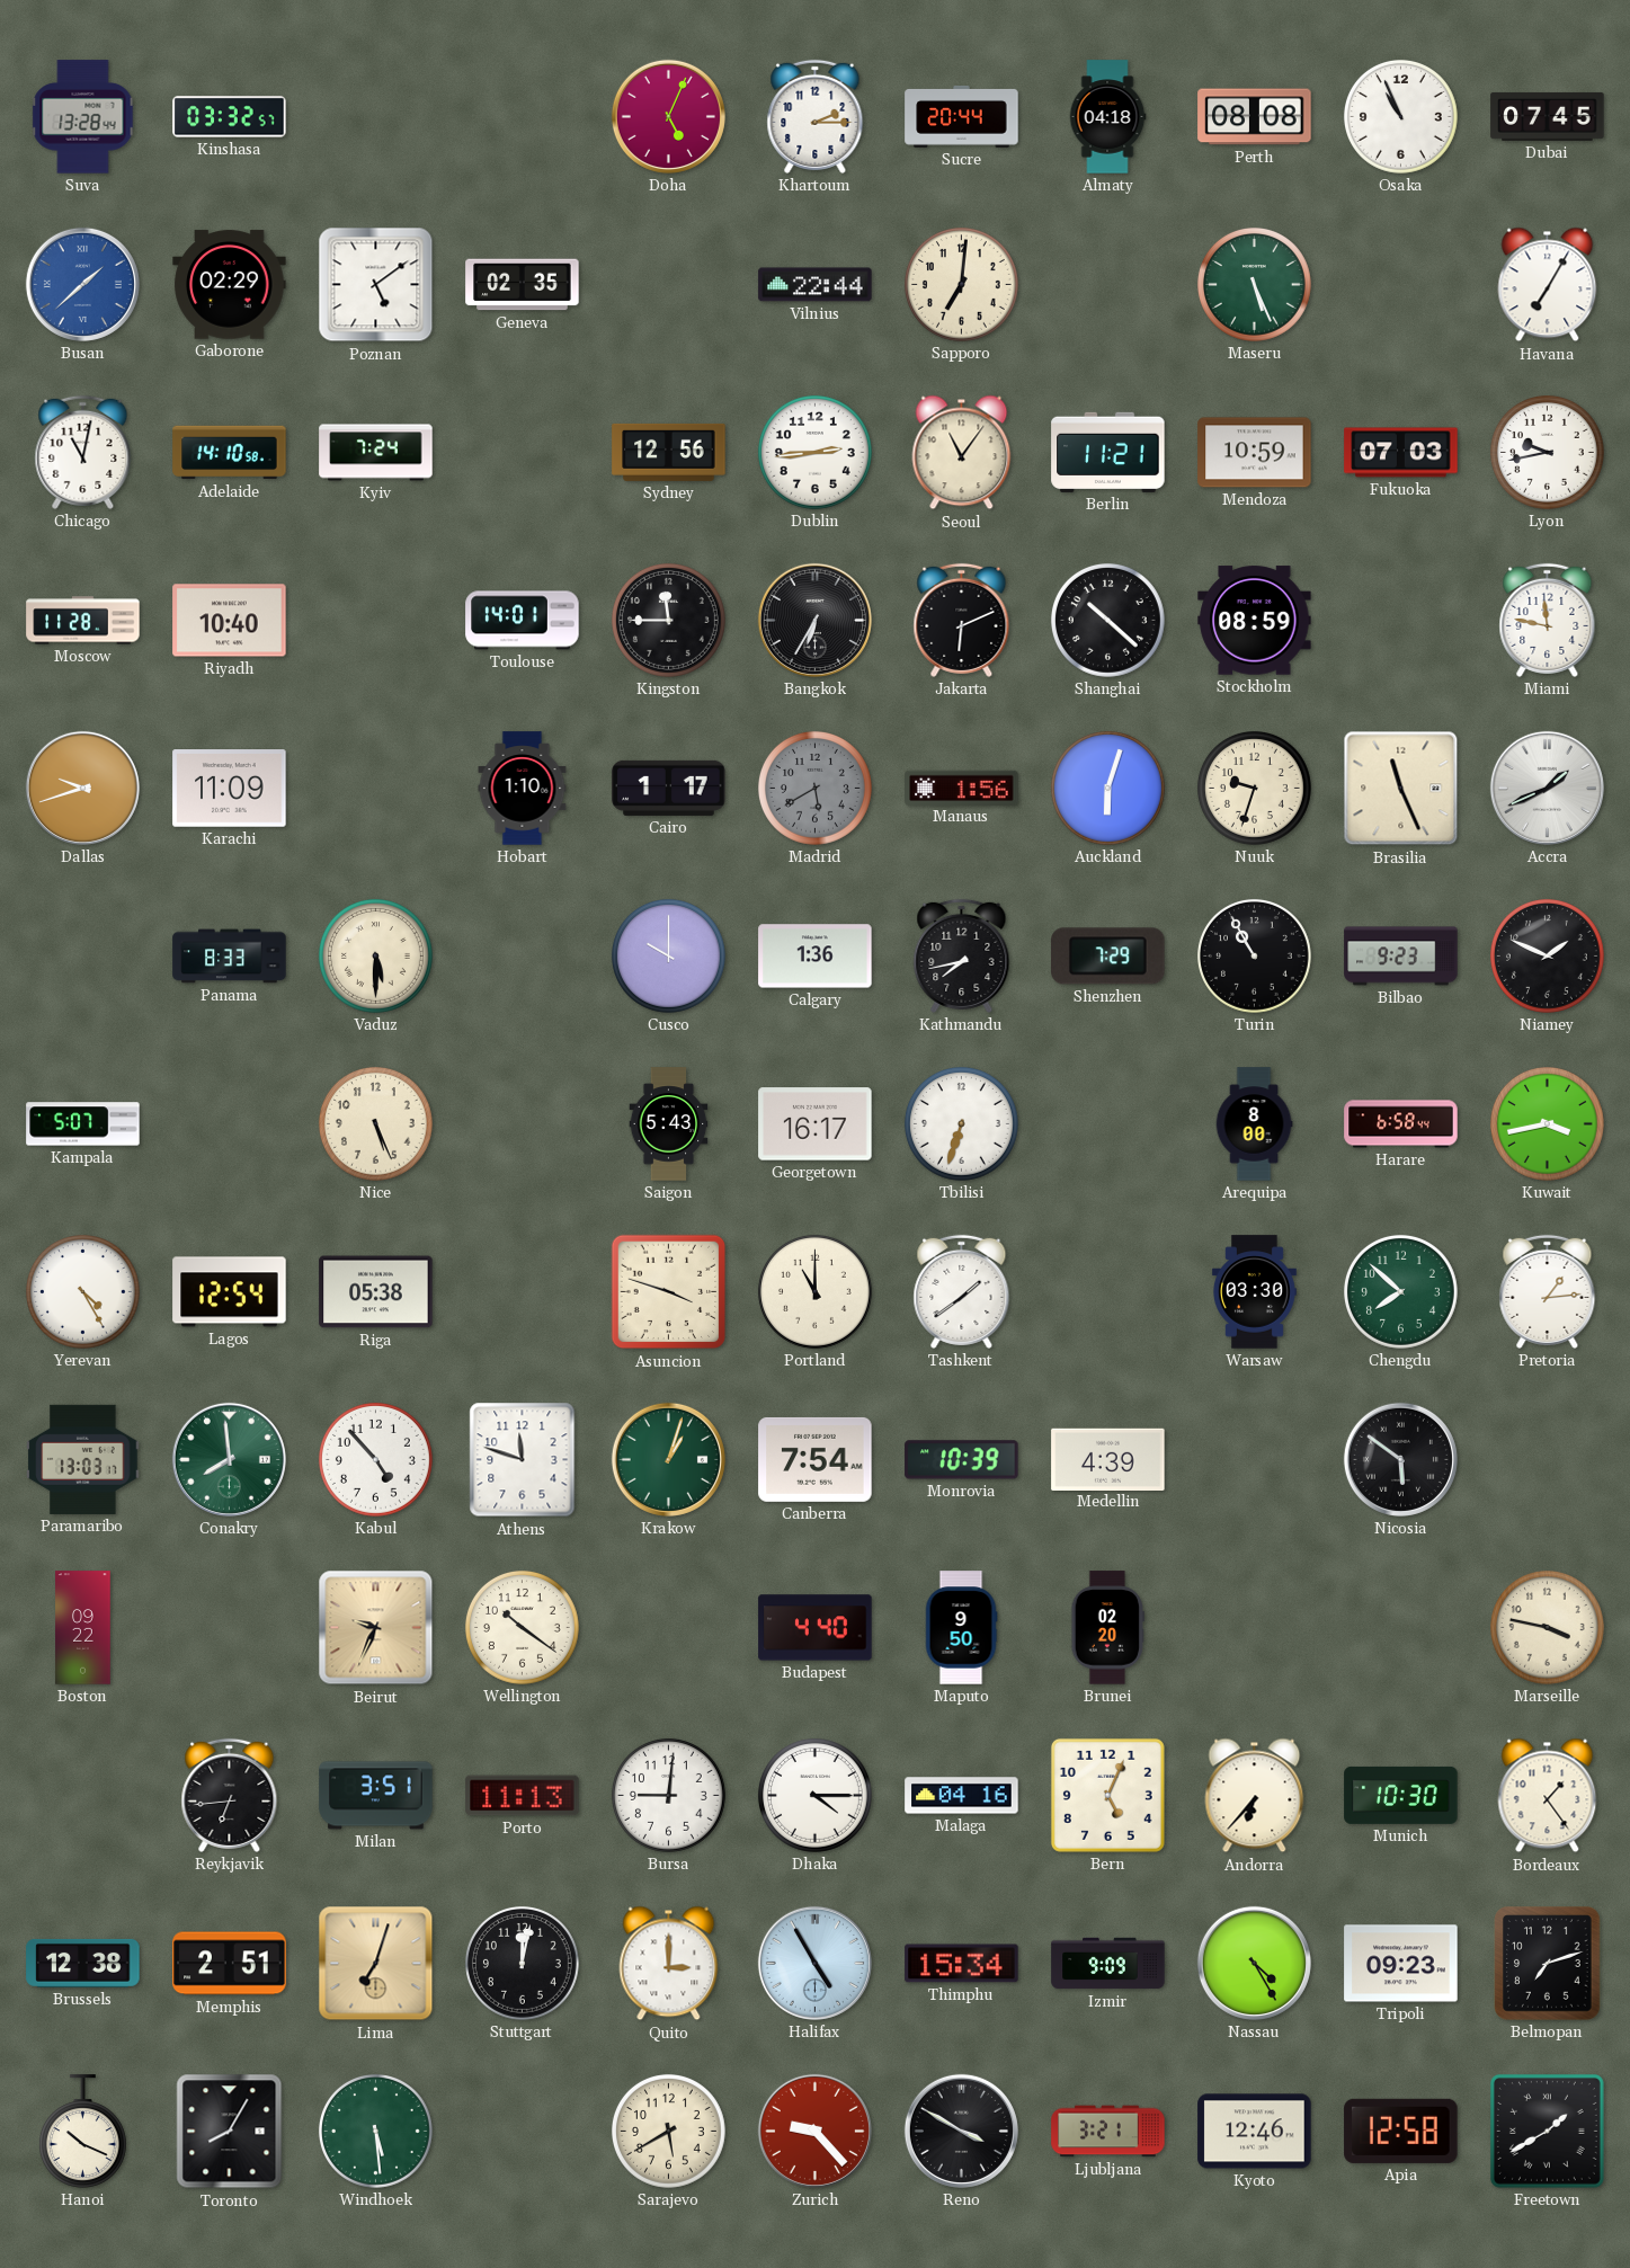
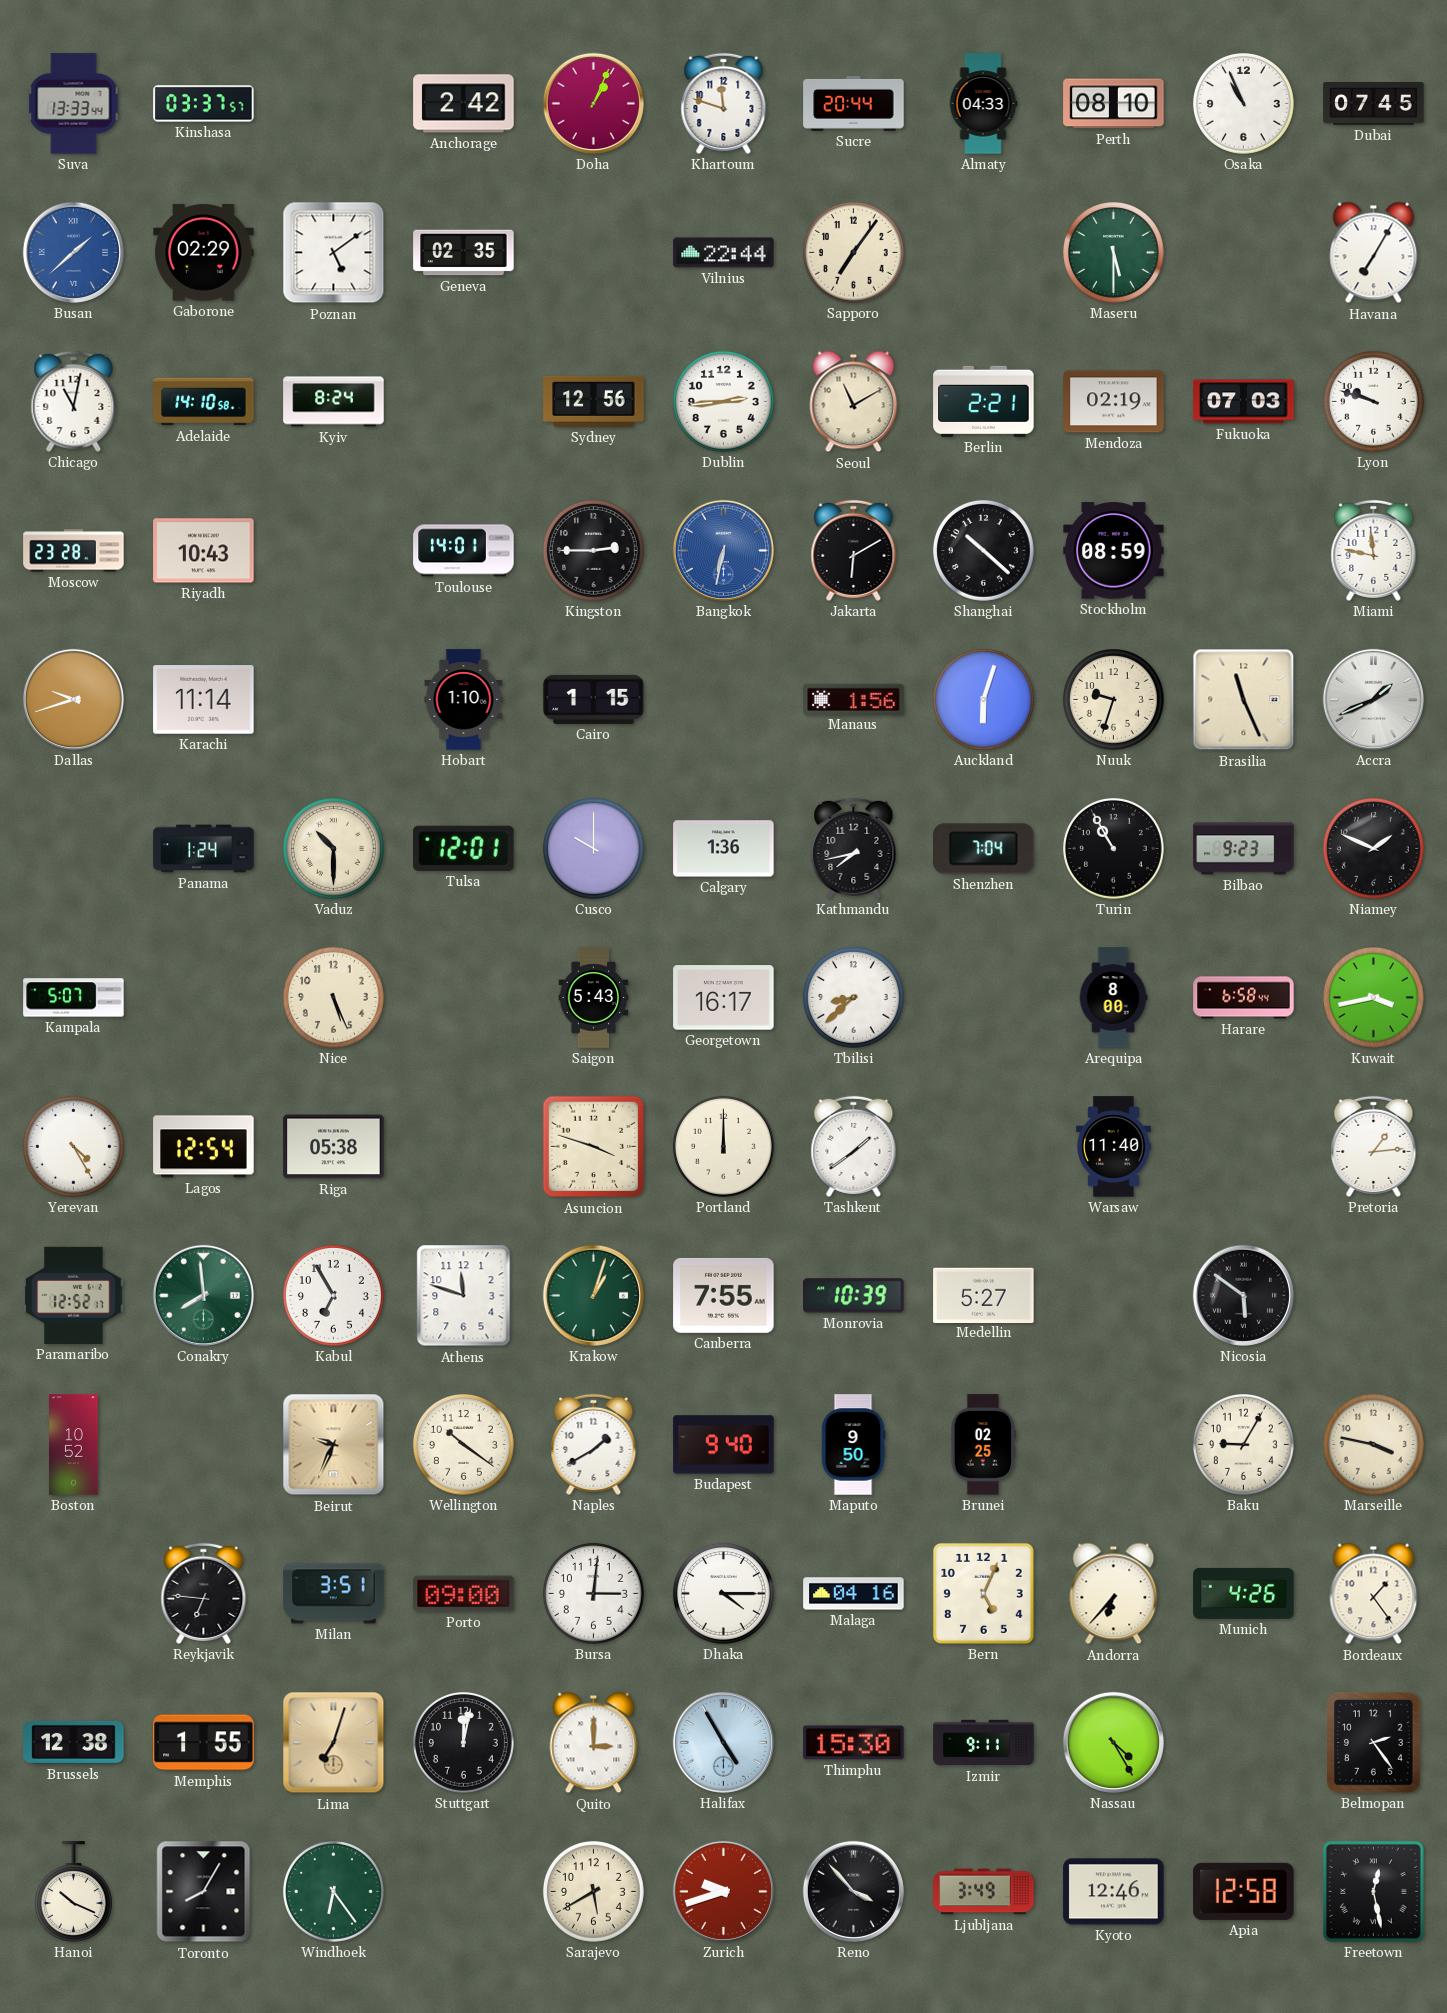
Suva: 13:28 -> 13:33 (74, 104)
Kinshasa: 03:32 -> 03:37 (204, 104)
Anchorage: none -> 2:42 (464, 104)
Doha: 5:04 -> 1:04 (593, 103)
Khartoum: 2:15 -> 11:48 (724, 103)
Almaty: 04:18 -> 04:33 (983, 104)
Perth: 08:08 -> 08:10 (1114, 104)
Sapporo: 7:01 -> 7:06 (853, 252)
Maseru: 5:26 -> 5:30 (1113, 252)
Kyiv: 7:24 -> 8:24 (334, 402)
Seoul: 11:06 -> 11:10 (854, 402)
Berlin: 11:21 -> 2:21 (984, 401)
Mendoza: 10:59 -> 02:19 (1114, 402)
Lyon: 9:43 -> 9:48 (1373, 401)
Moscow: 11:28 -> 23:28 (74, 551)
Riyadh: 10:40 -> 10:43 (204, 551)
Kingston: 11:45 -> 2:45 (593, 550)
Bangkok: 6:35 -> 6:32 (723, 550)
Bangkok dial: black -> blue (723, 550)
Jakarta: 6:11 -> 6:10 (854, 550)
Karachi: 11:09 -> 11:14 (204, 700)
Cairo: 1:17 -> 1:15 (594, 699)
Madrid: 5:40 -> none (814, 788)
Panama: 8:33 -> 1:24 (204, 849)
Vaduz: 5:30 -> 10:30 (333, 848)
Tulsa: none -> 12:01 (464, 848)
Shenzhen: 7:29 -> 7:04 (984, 849)
Tbilisi: 6:33 -> 8:38 (853, 997)
Portland: 11:00 -> 12:00 (723, 1146)
Warsaw: 03:30 -> 11:40 (1113, 1147)
Chengdu: 7:52 -> none (1400, 1291)
Paramaribo: 13:03 -> 12:52 (74, 1295)
Kabul: 4:53 -> 6:55 (333, 1295)
Canberra: 7:54 -> 7:55 (724, 1295)
Medellin: 4:39 -> 5:27 (984, 1295)
Boston: 09:22 -> 10:52 (74, 1445)
Naples: none -> 1:40 (594, 1444)
Budapest: 4:40 -> 9:40 (724, 1445)
Brunei: 02:20 -> 02:25 (983, 1445)
Baku: none -> 9:05 (1243, 1444)
Reykjavik: 6:44 -> 6:46 (204, 1593)
Porto: 11:13 -> 09:00 (464, 1594)
Bursa: 9:01 -> 3:01 (593, 1593)
Munich: 10:30 -> 4:26 (1244, 1593)
Memphis: 2:51 -> 1:55 (204, 1743)
Thimphu: 15:34 -> 15:30 (854, 1743)
Izmir: 9:09 -> 9:11 (984, 1743)
Tripoli: 09:23 -> none (1401, 1964)
Belmopan: 7:12 -> 2:24 (1374, 1743)
Windhoek: 5:29 -> 6:24 (333, 1891)
Zurich: 9:23 -> 9:42 (723, 1891)
Reno: 3:50 -> 3:53 (853, 1891)
Ljubljana: 3:21 -> 3:49 (984, 1892)
Freetown: 1:40 -> 12:28 (1373, 1891)
